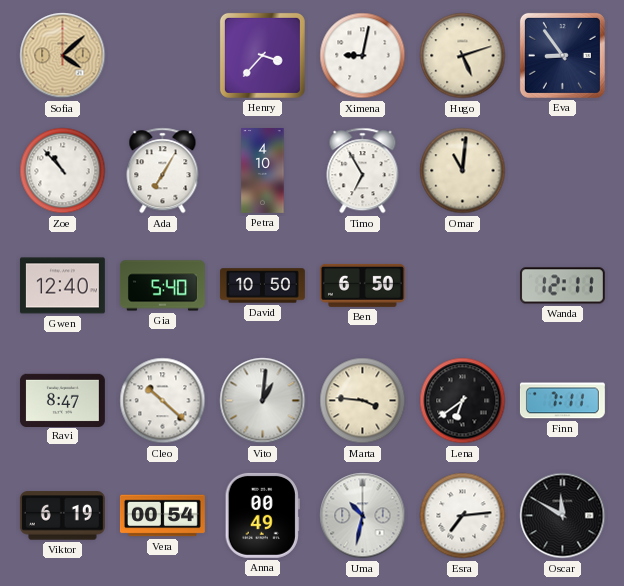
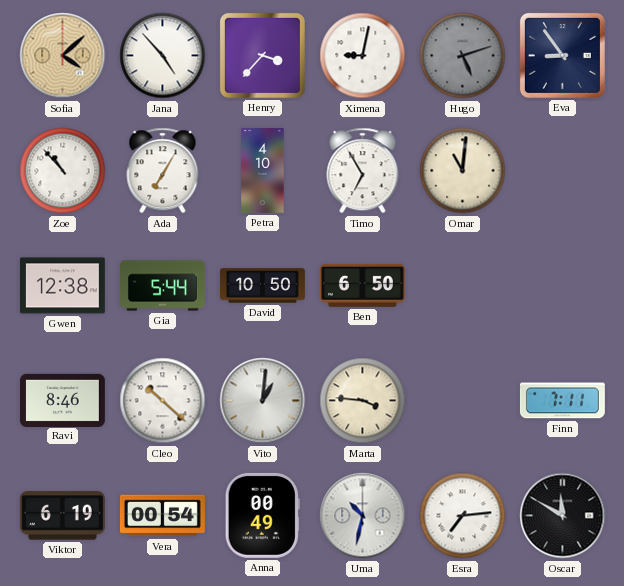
Jana: none -> 4:53 (163, 56)
Hugo dial: cream -> grey (463, 56)
Gwen: 12:40 -> 12:38 (62, 286)
Gia: 5:40 -> 5:44 (163, 286)
Wanda: 12:11 -> none (562, 286)
Ravi: 8:47 -> 8:46 (62, 400)
Lena: 6:39 -> none (463, 401)
